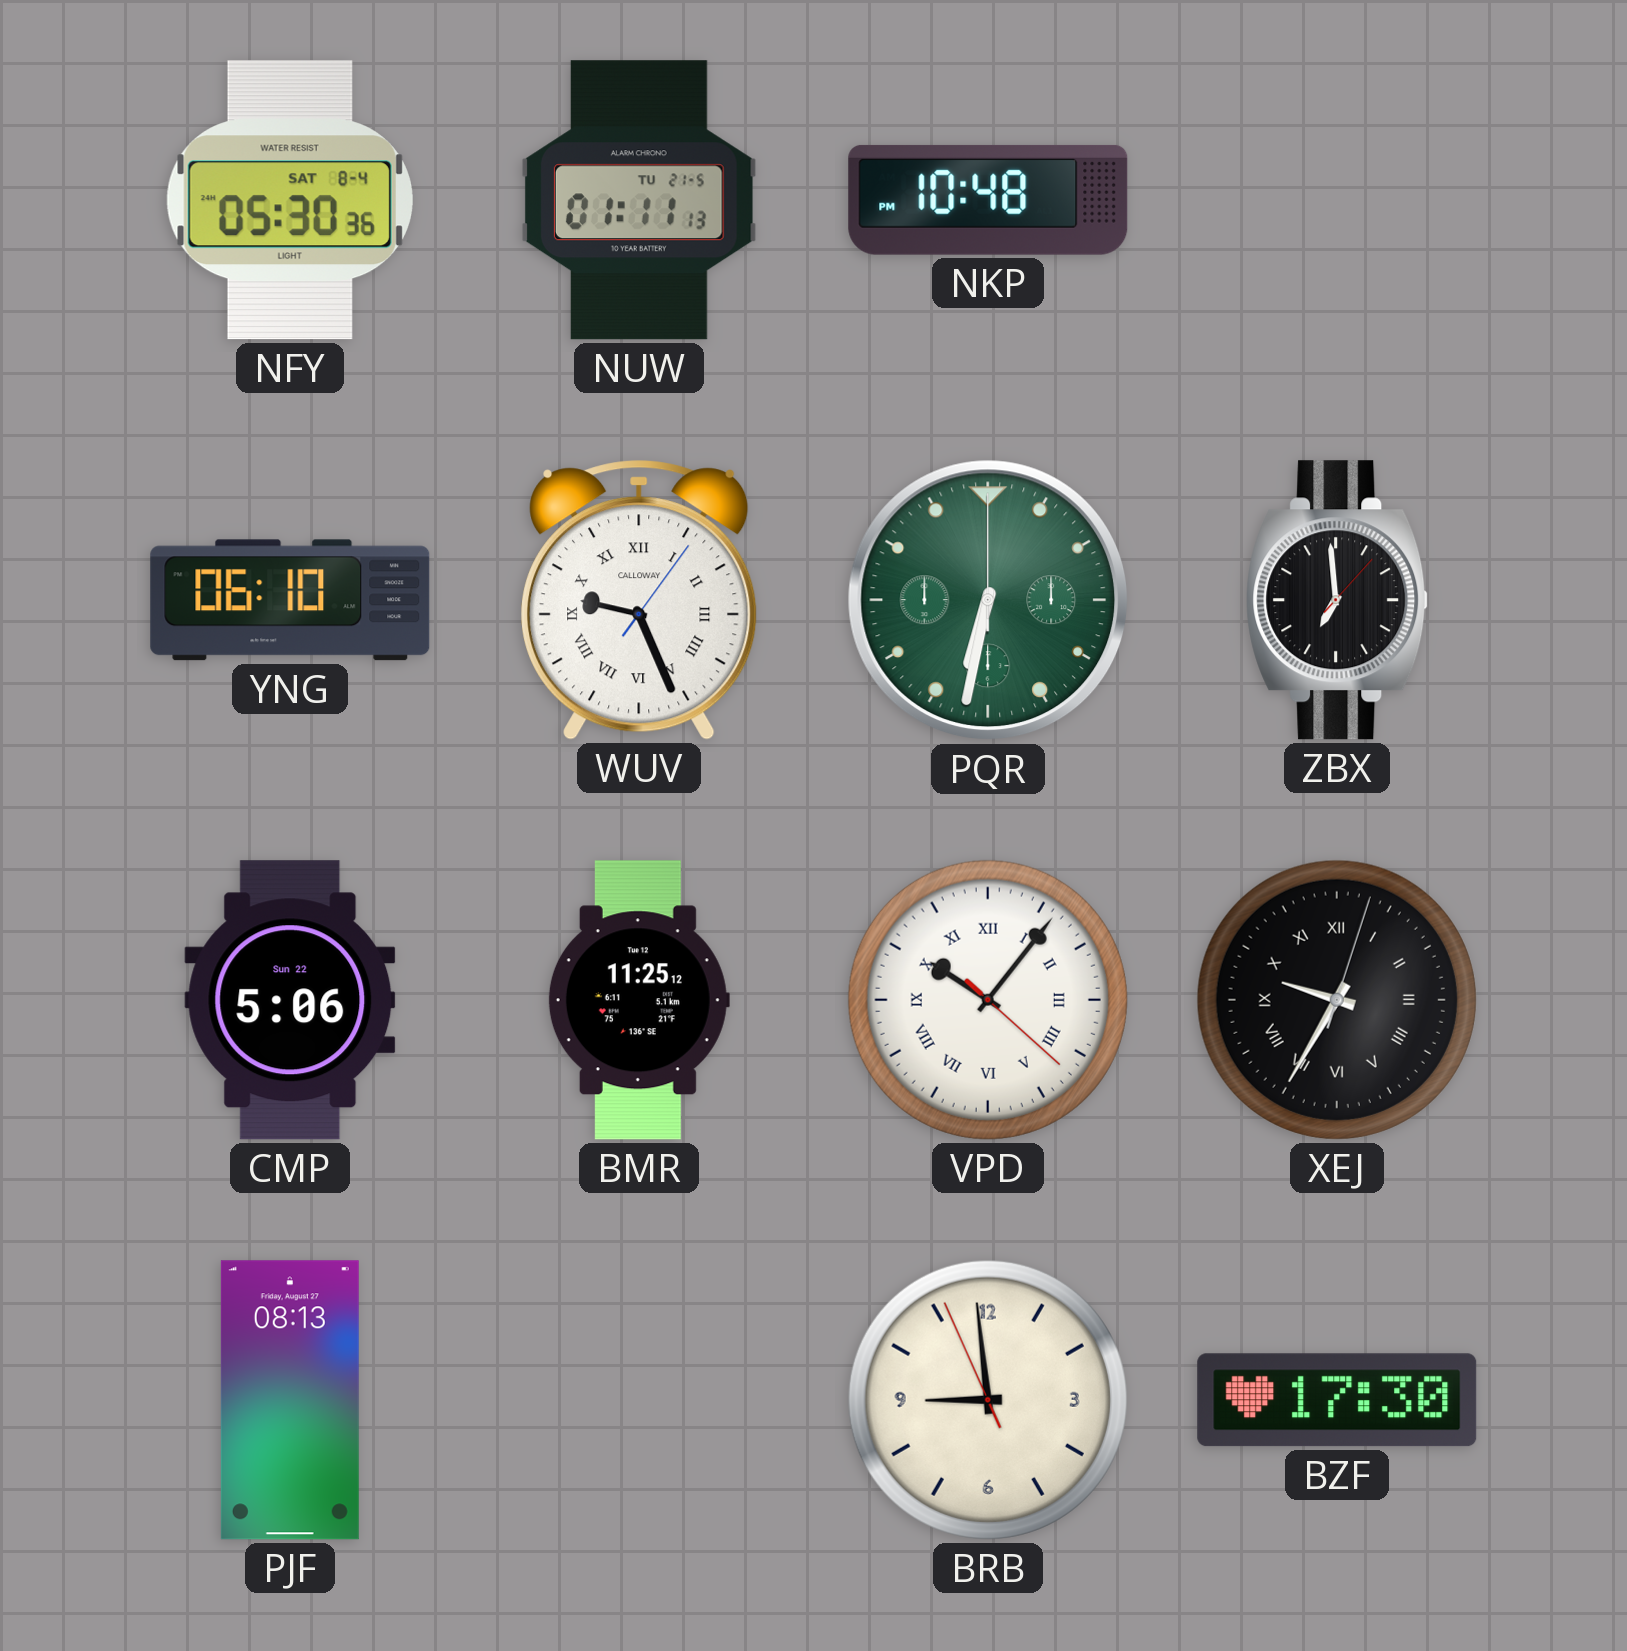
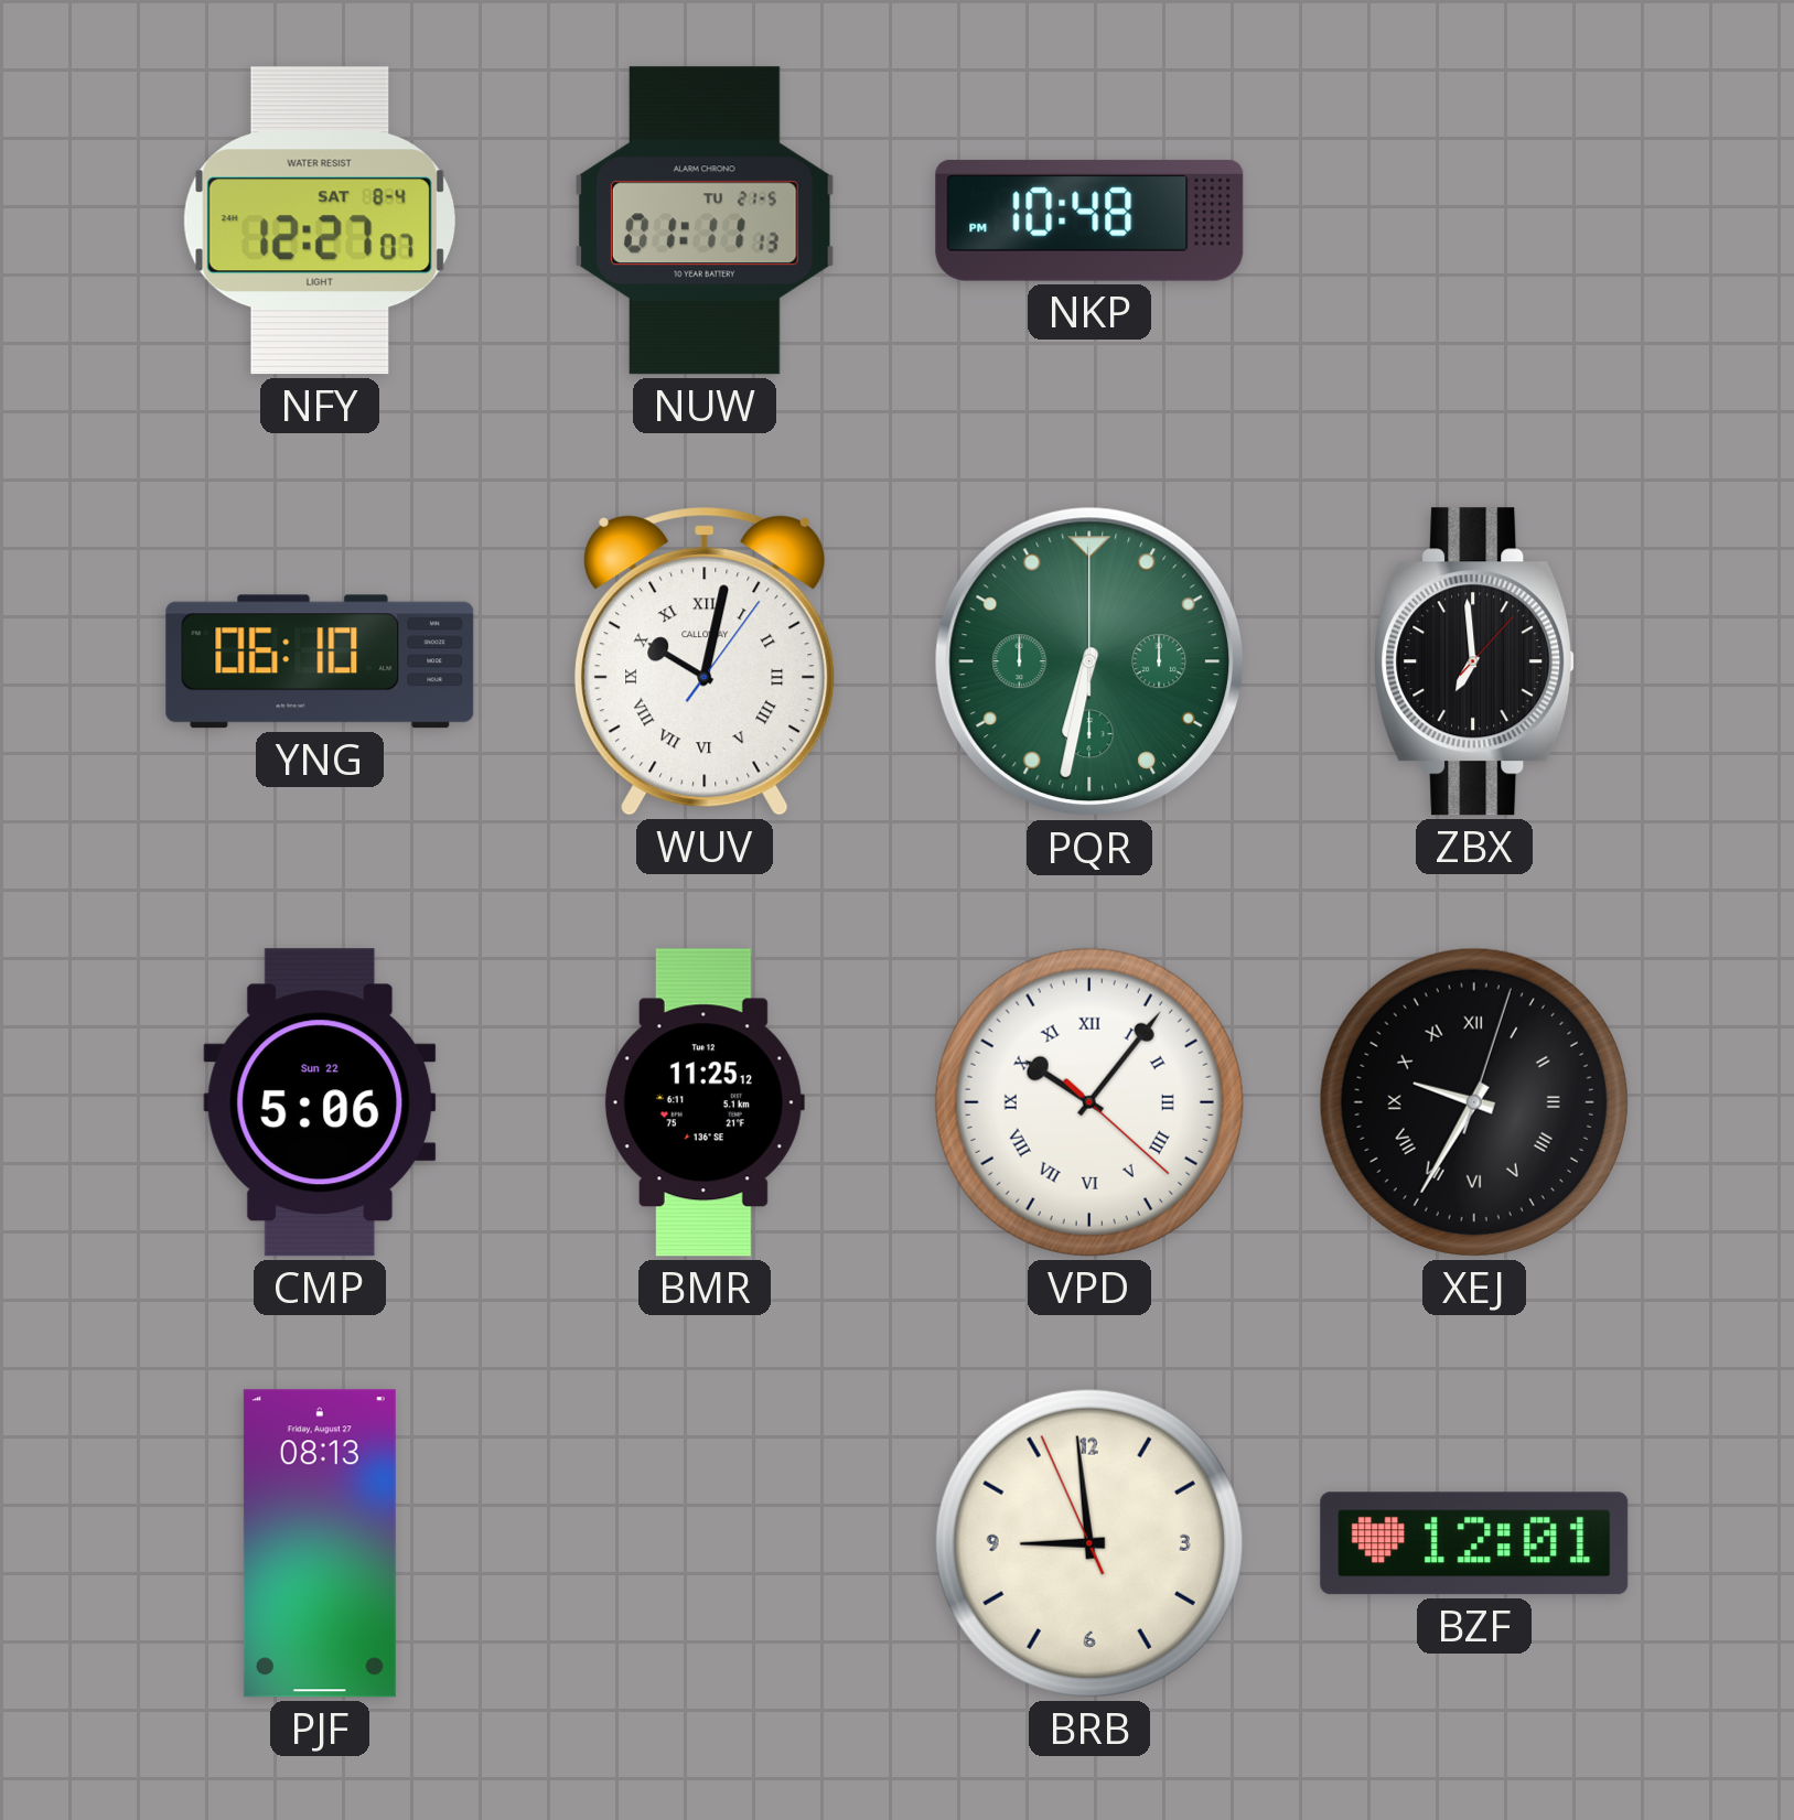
NFY: 05:30 -> 12:27 (320, 220)
WUV: 9:26 -> 10:02 (705, 661)
BZF: 17:30 -> 12:01 (1474, 1543)
